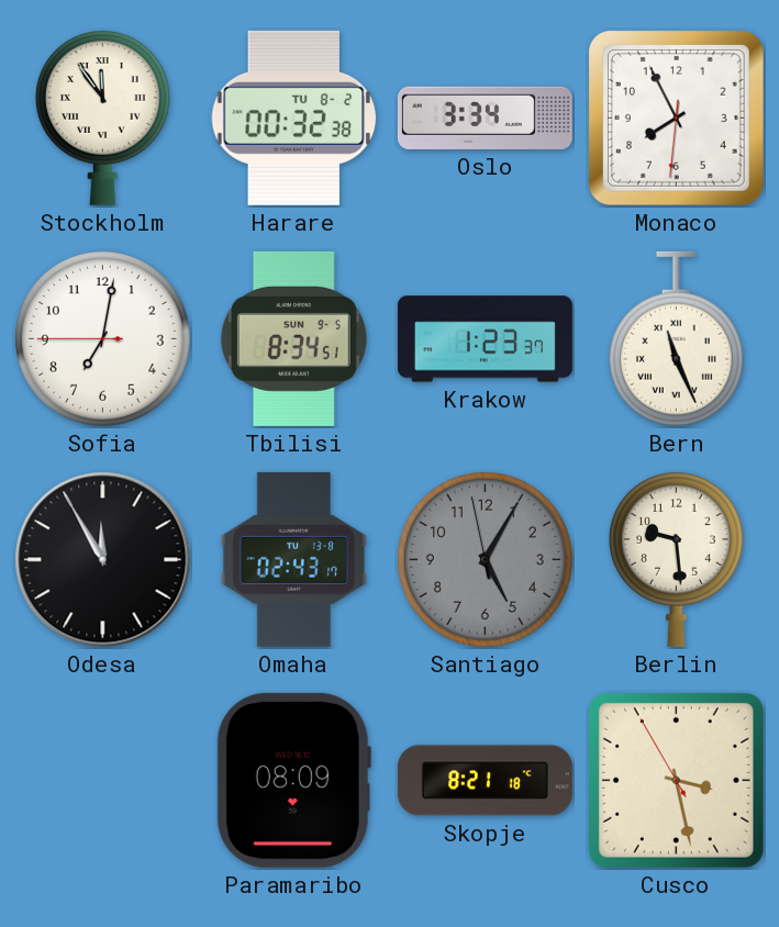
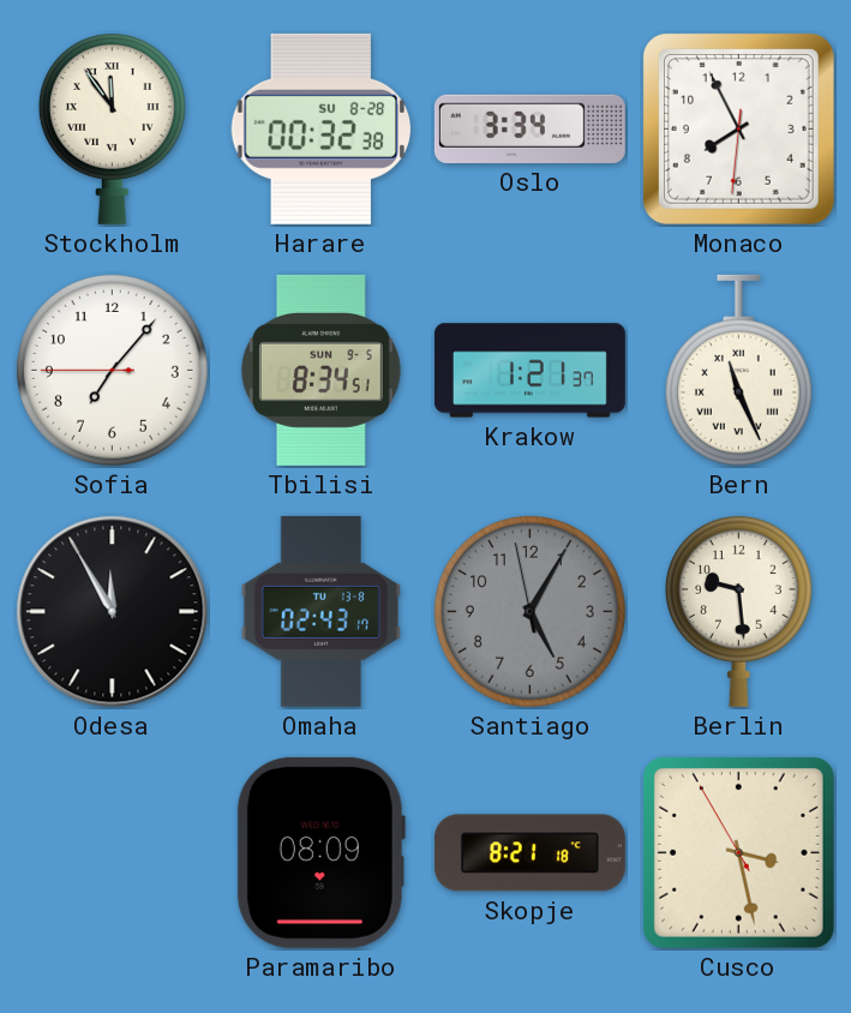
Harare date: TU 8-2 -> SU 8-28 (322, 128)
Sofia: 7:01 -> 7:06 (112, 370)
Krakow: 1:23 -> 1:21 (529, 371)
